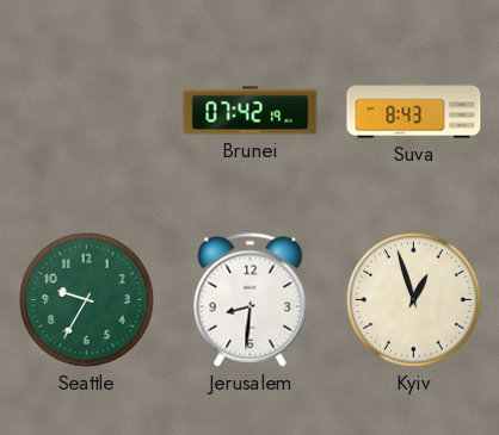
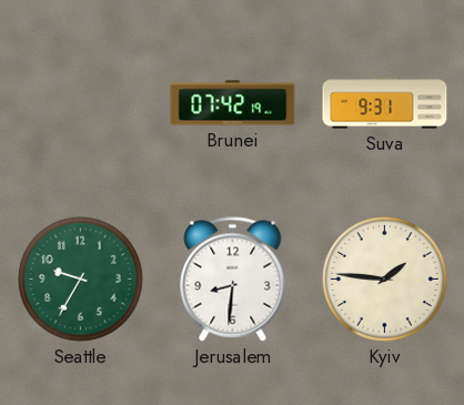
Suva: 8:43 -> 9:31 (385, 103)
Kyiv: 12:57 -> 1:46 (385, 280)
